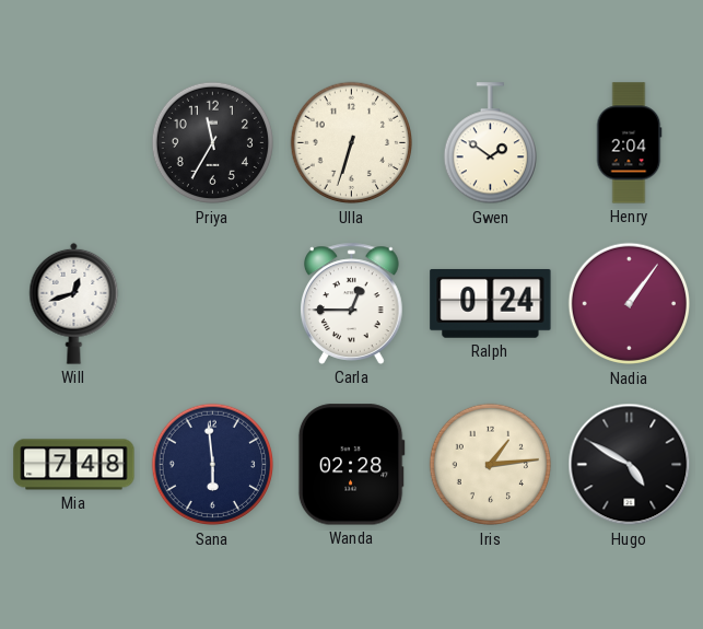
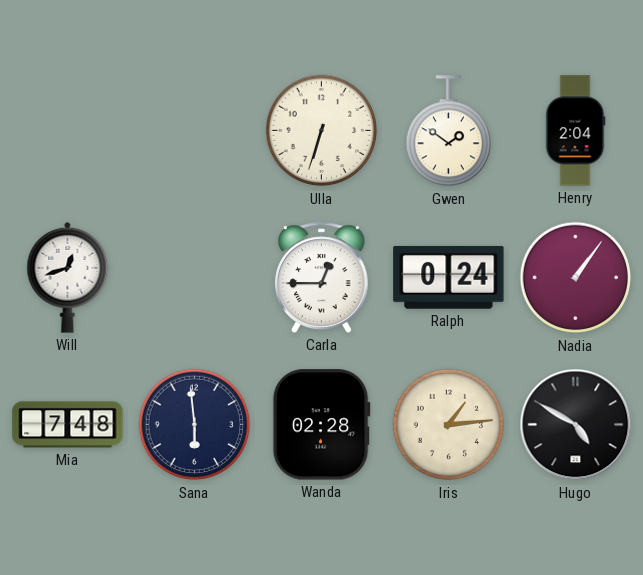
Priya: 11:35 -> none (213, 143)
